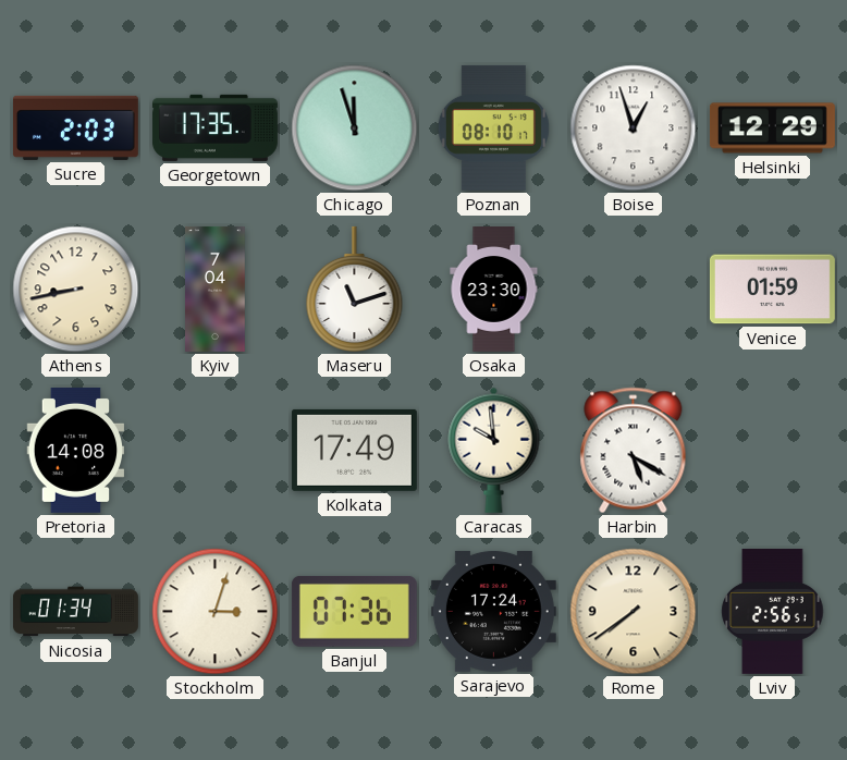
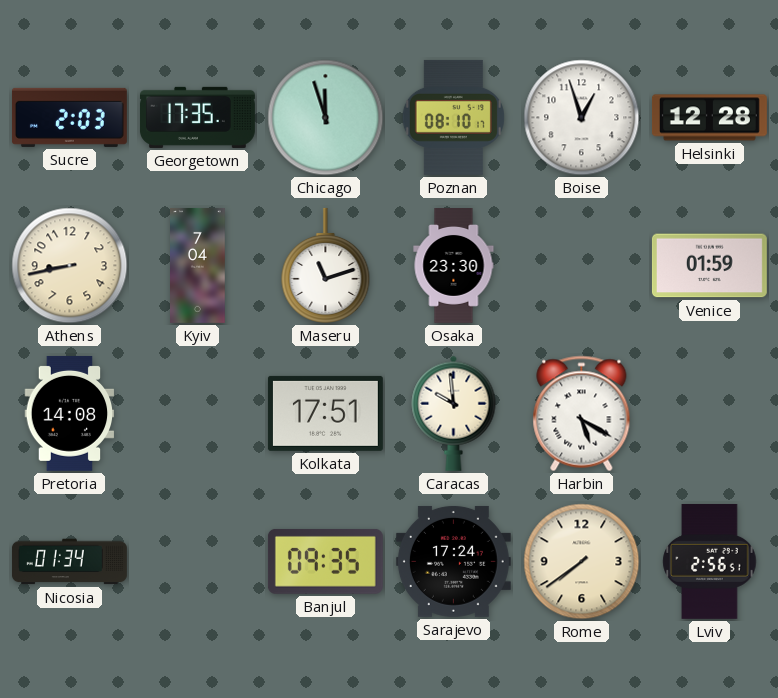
Helsinki: 12:29 -> 12:28 (709, 118)
Kolkata: 17:49 -> 17:51 (325, 413)
Stockholm: 3:03 -> none (216, 612)
Banjul: 07:36 -> 09:35 (325, 561)
